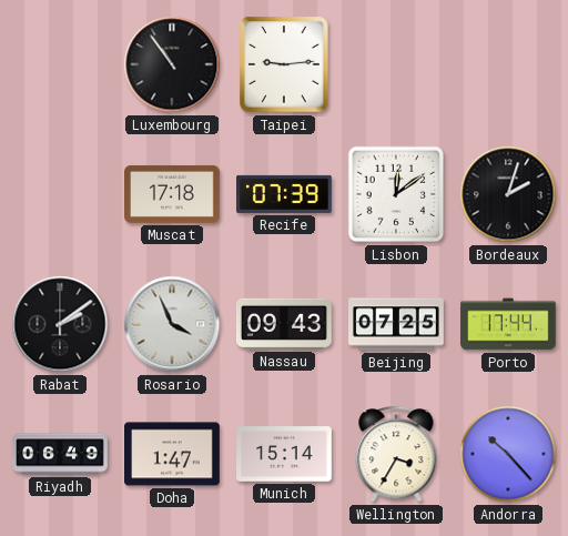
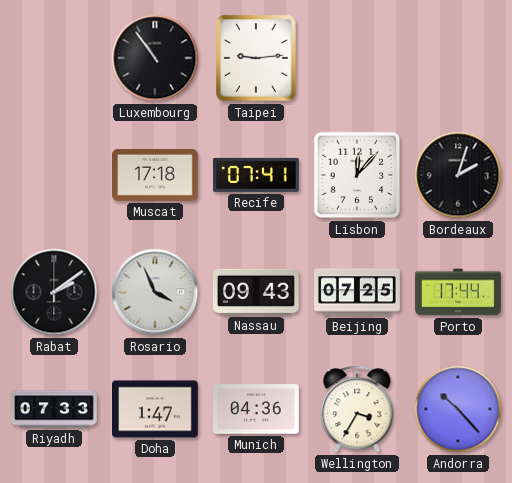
Recife: 07:39 -> 07:41 (257, 175)
Lisbon: 12:09 -> 12:07 (357, 175)
Riyadh: 06:49 -> 07:33 (54, 409)
Munich: 15:14 -> 04:36 (257, 409)
